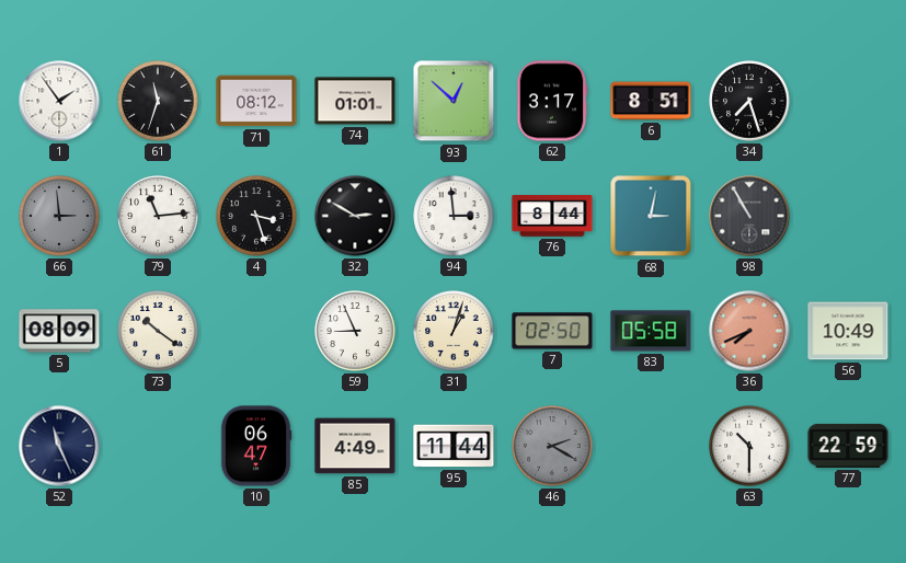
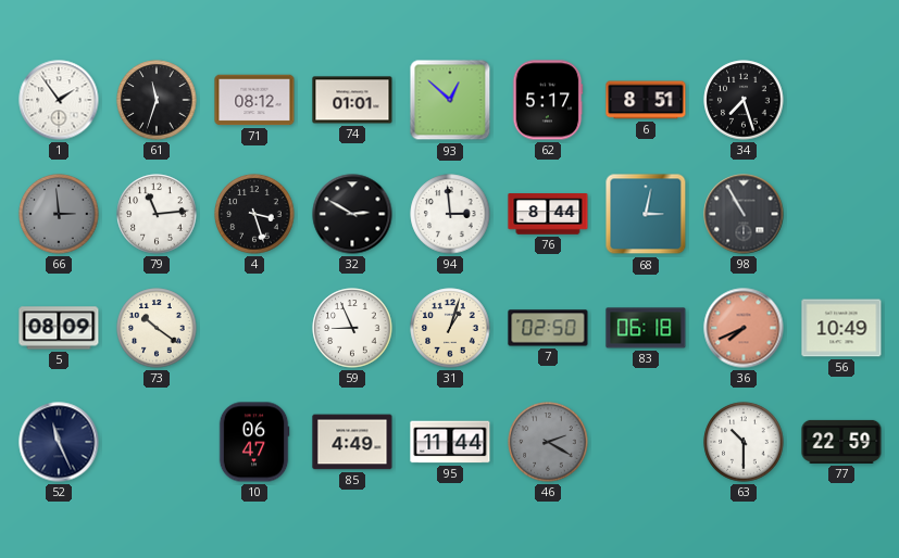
62: 3:17 -> 5:17 (548, 100)
83: 05:58 -> 06:18 (646, 328)
